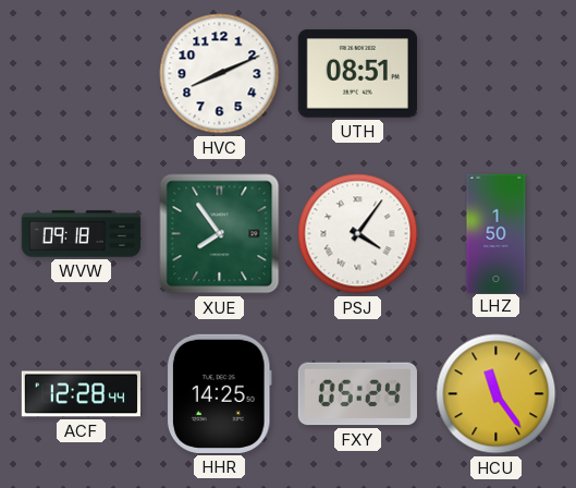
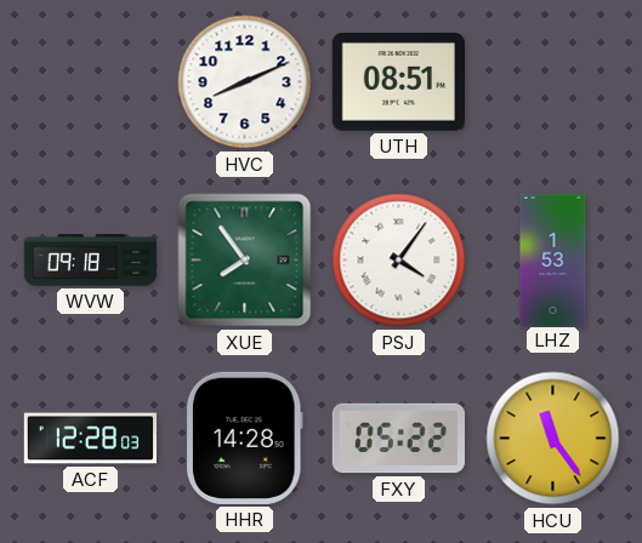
LHZ: 1:50 -> 1:53 (553, 259)
ACF: 12:28:44 -> 12:28:03 (90, 439)
HHR: 14:25 -> 14:28 (244, 438)
FXY: 05:24 -> 05:22 (398, 439)
